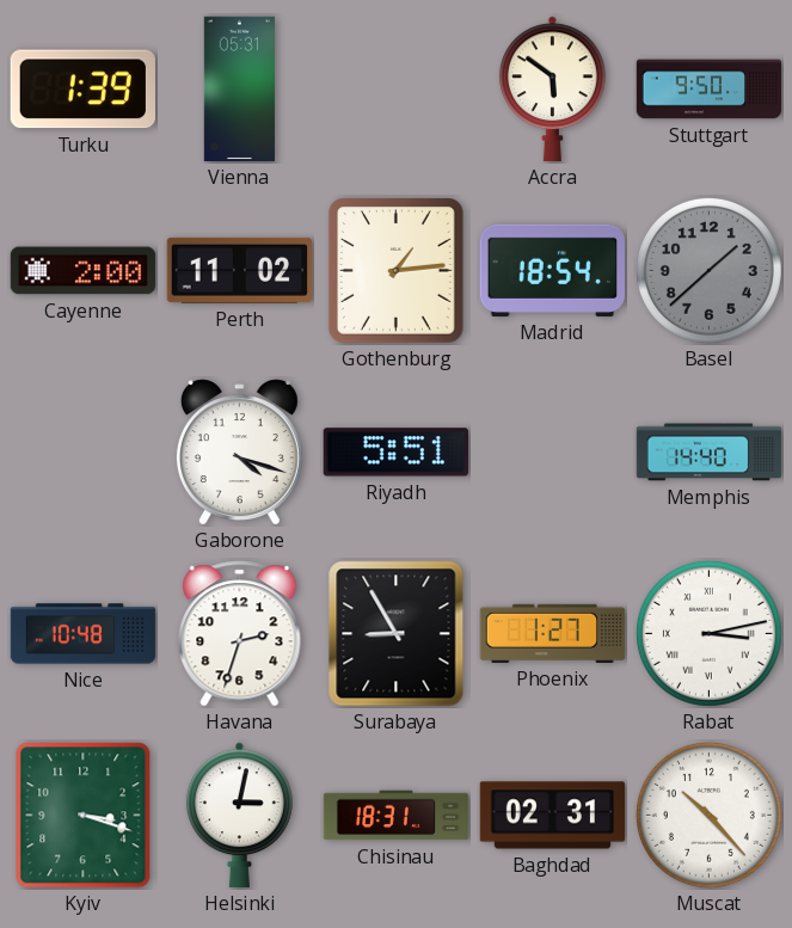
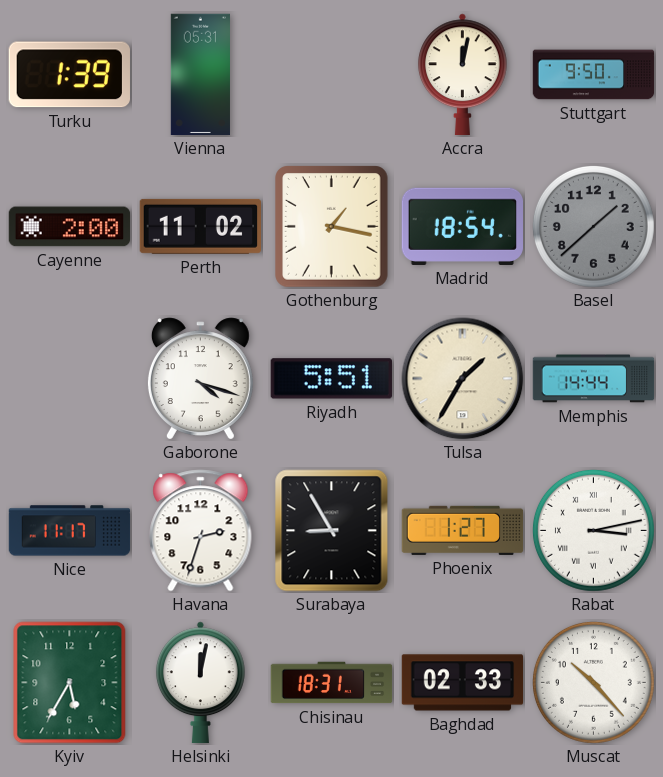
Accra: 5:51 -> 12:02 (462, 75)
Gothenburg: 1:14 -> 1:17 (332, 227)
Tulsa: none -> 1:35 (463, 379)
Memphis: 14:40 -> 14:44 (594, 379)
Nice: 10:48 -> 11:17 (70, 531)
Kyiv: 3:18 -> 5:35 (70, 683)
Helsinki: 3:02 -> 12:02 (200, 683)
Baghdad: 02:31 -> 02:33 (463, 683)
